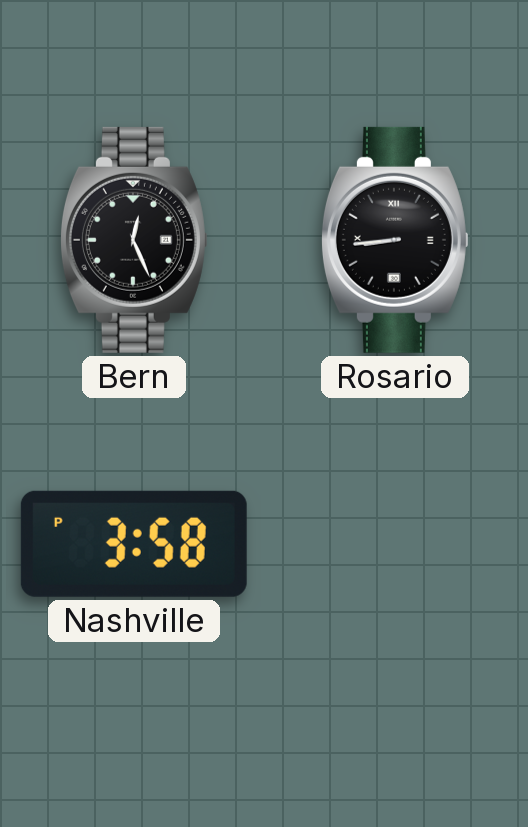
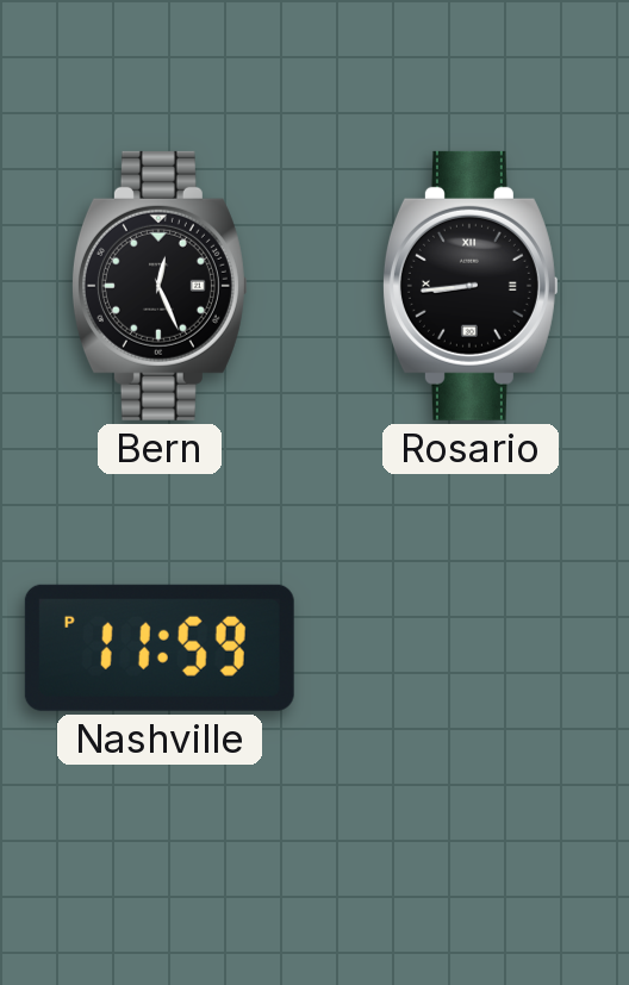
Nashville: 3:58 -> 11:59 (160, 648)
